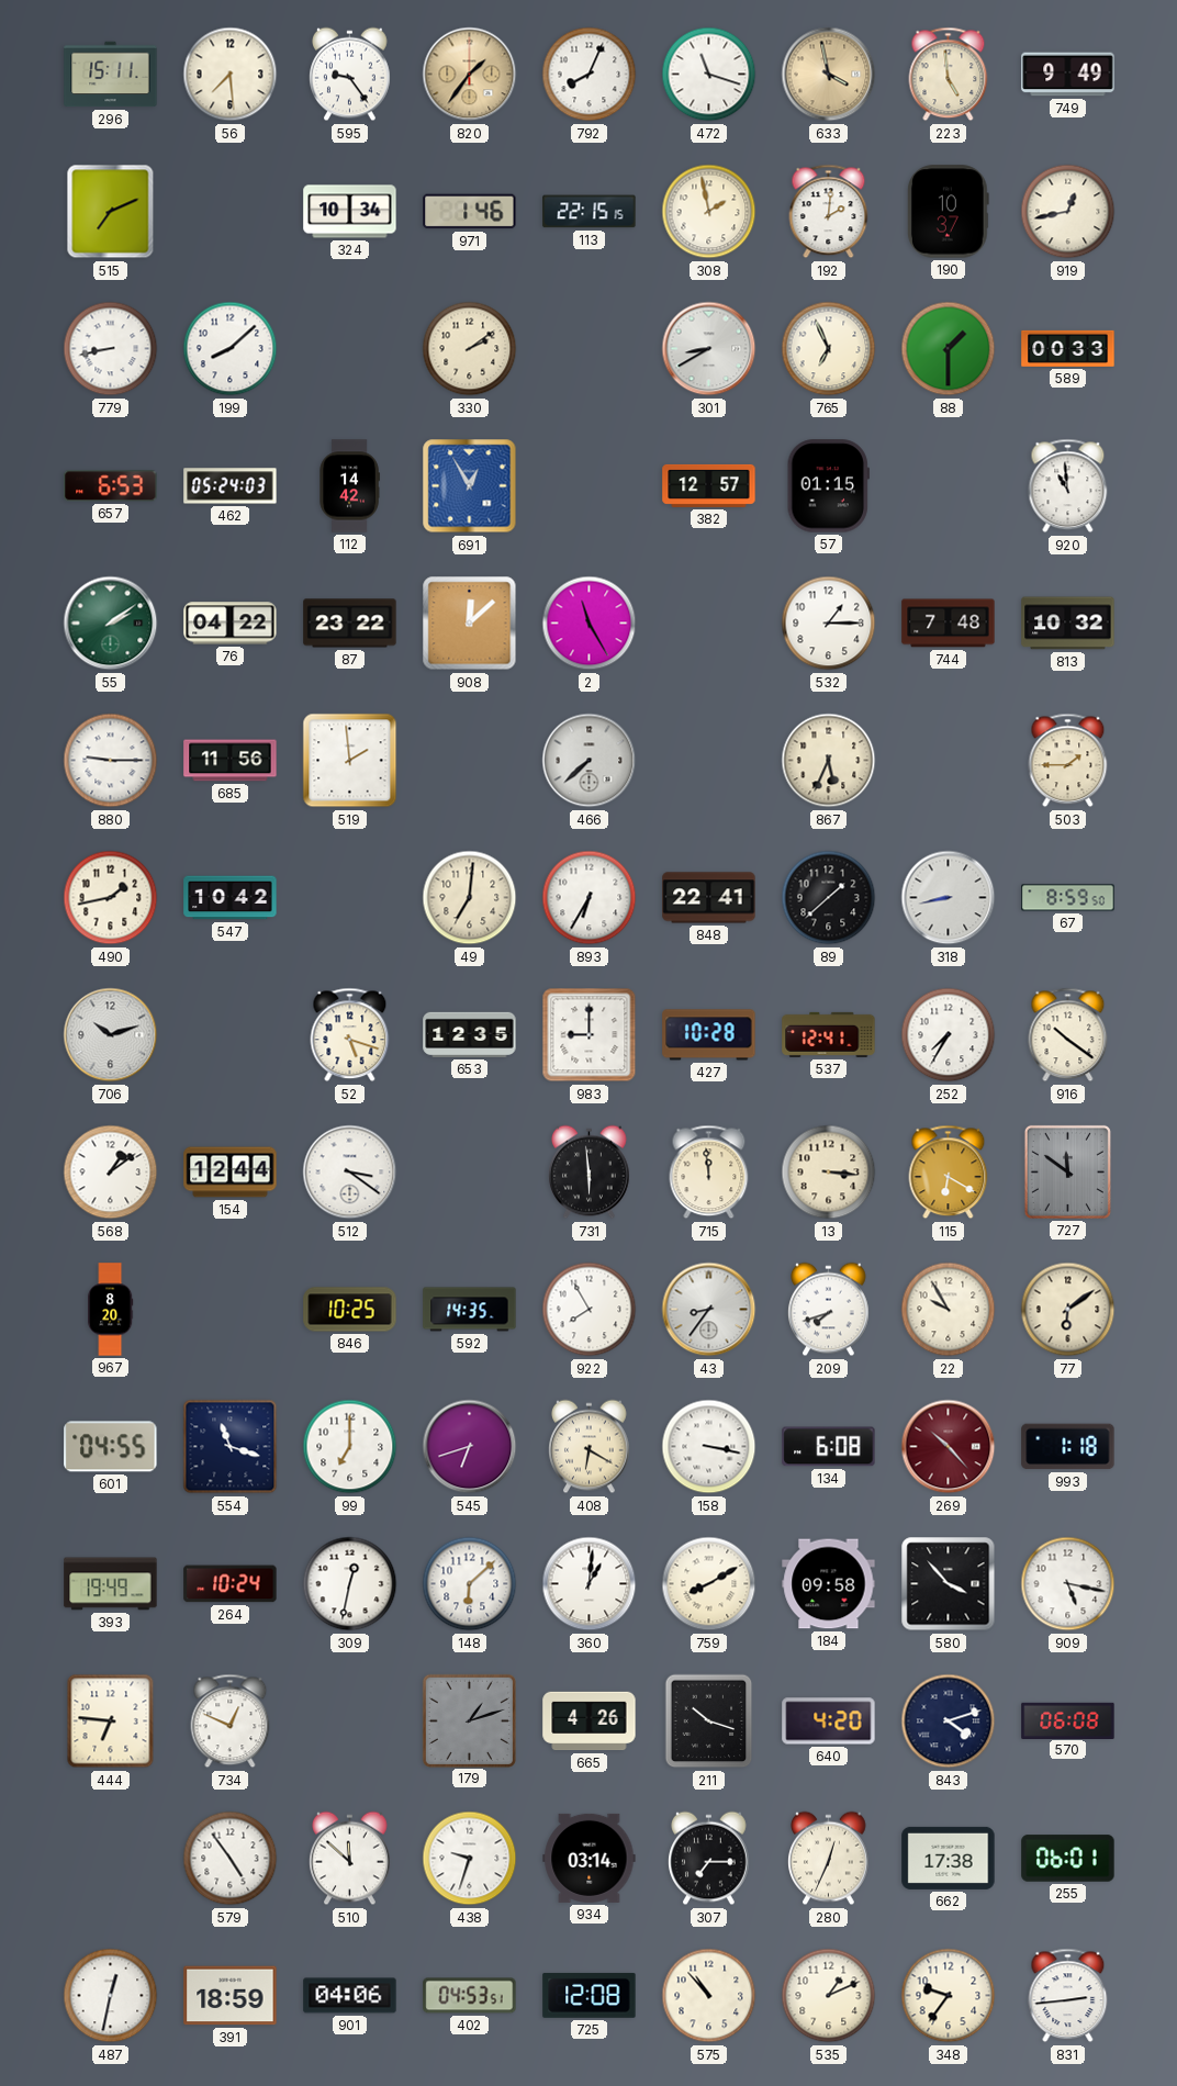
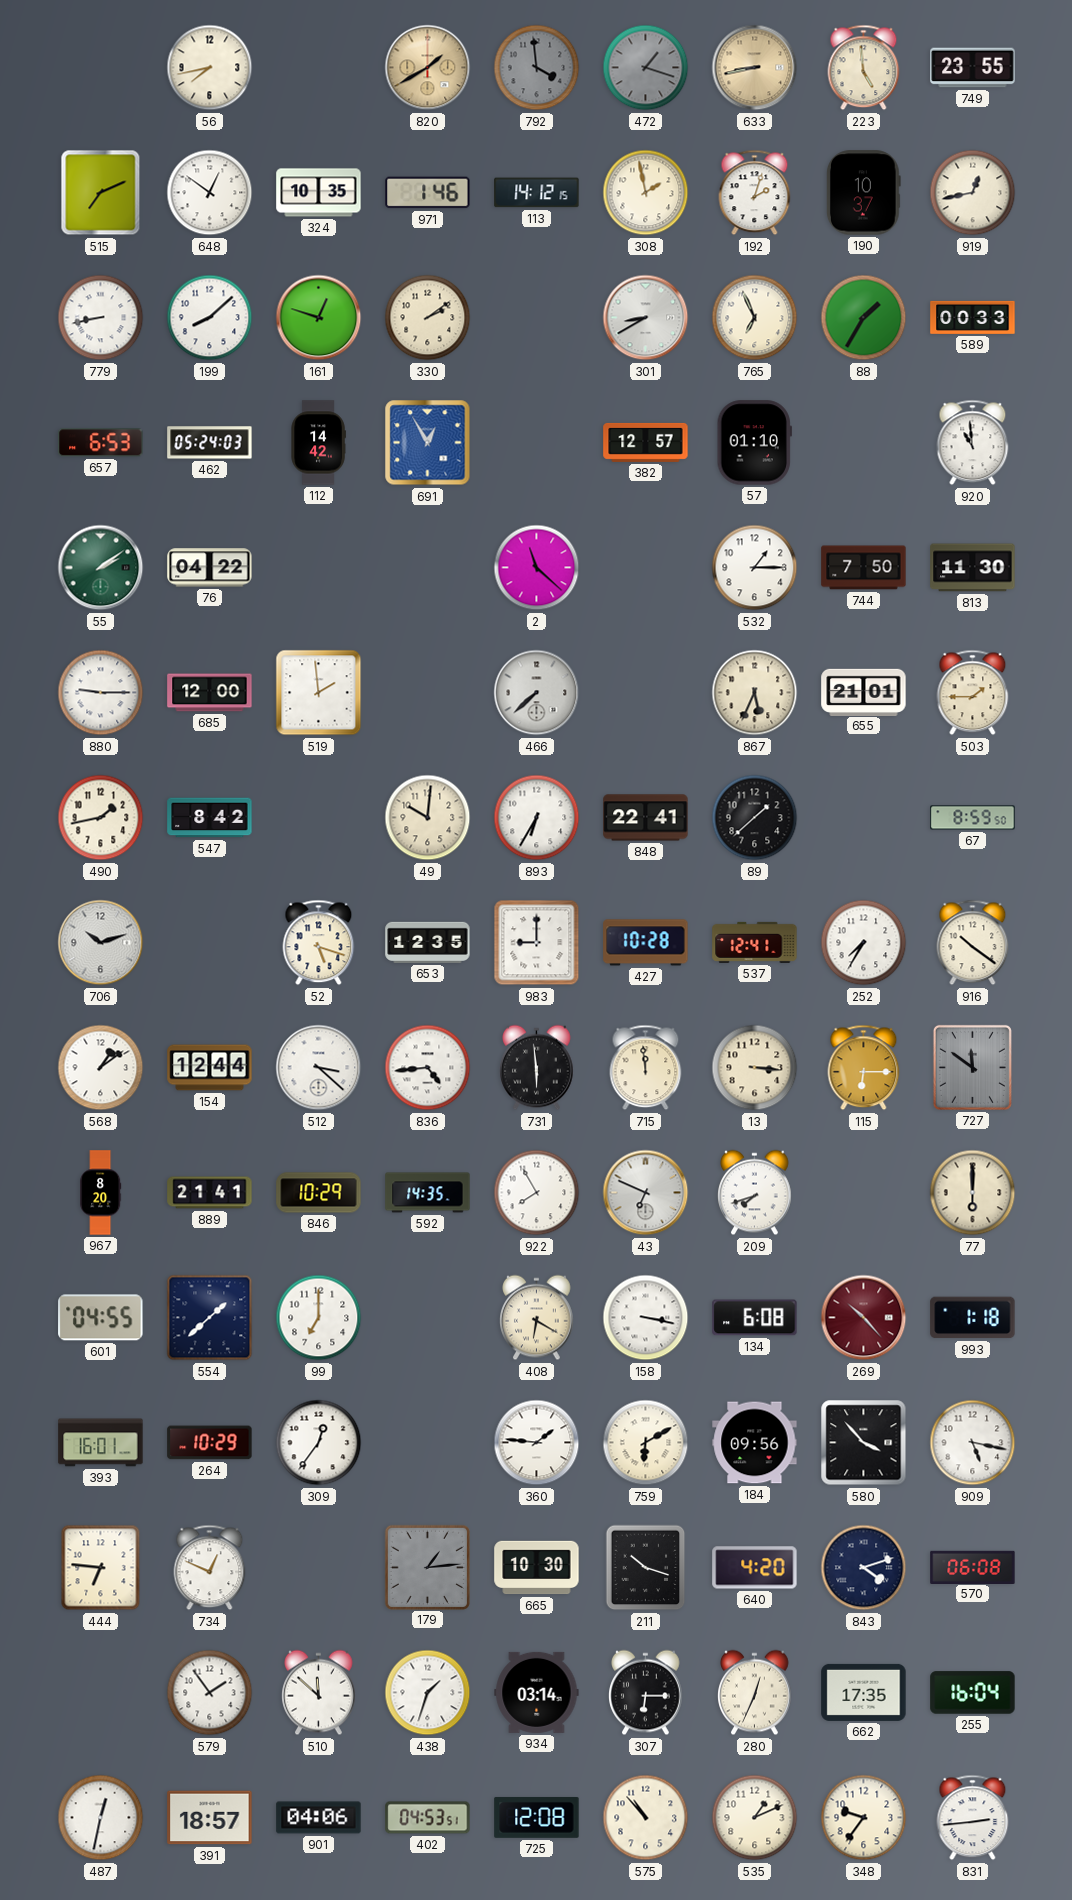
296: 15:11 -> none (111, 75)
56: 7:29 -> 7:43 (210, 68)
595: 9:24 -> none (350, 75)
820: 1:36 -> 1:40 (428, 68)
792: 8:04 -> 3:59 (537, 68)
792 dial: white -> grey (537, 68)
472: 11:18 -> 1:18 (646, 68)
472 dial: white -> grey (646, 68)
633: 3:58 -> 8:43 (755, 68)
749: 9:49 -> 23:55 (973, 68)
648: none -> 12:51 (210, 193)
324: 10:34 -> 10:35 (319, 193)
113: 22:15 -> 14:12 (537, 193)
192: 2:01 -> 2:03 (755, 193)
161: none -> 12:48 (319, 318)
88: 1:30 -> 1:35 (864, 318)
57: 01:15 -> 01:10 (754, 443)
87: 23:22 -> none (350, 624)
908: 12:08 -> none (470, 624)
2: 11:25 -> 11:22 (537, 568)
744: 7:48 -> 7:50 (864, 568)
813: 10:32 -> 11:30 (973, 568)
685: 11:56 -> 12:00 (210, 693)
655: none -> 21:01 (864, 692)
547: 10:42 -> 8:42 (210, 818)
49: 7:01 -> 10:01 (428, 818)
318: 8:43 -> none (949, 898)
512: 3:21 -> 3:22 (319, 1068)
836: none -> 4:44 (428, 1068)
115: 6:20 -> 6:15 (864, 1068)
889: none -> 21:41 (210, 1193)
846: 10:25 -> 10:29 (319, 1193)
43: 8:36 -> 6:49 (646, 1193)
22: 9:55 -> none (949, 1310)
77: 6:09 -> 6:00 (973, 1193)
554: 11:18 -> 1:38 (210, 1318)
545: 6:42 -> none (470, 1447)
393: 19:49 -> 16:01 (101, 1443)
264: 10:24 -> 10:29 (210, 1443)
309: 12:32 -> 12:36 (319, 1443)
148: 6:08 -> none (470, 1584)
360: 1:01 -> 1:46 (537, 1443)
759: 8:10 -> 6:10 (646, 1443)
184: 09:58 -> 09:56 (755, 1443)
179: 1:12 -> 1:14 (427, 1567)
665: 4:26 -> 10:30 (537, 1568)
579: 4:54 -> 1:54 (210, 1693)
438: 9:33 -> 1:33 (428, 1693)
307: 7:15 -> 6:15 (646, 1693)
662: 17:38 -> 17:35 (864, 1692)
255: 06:01 -> 16:04 (973, 1693)
391: 18:59 -> 18:57 (210, 1818)
